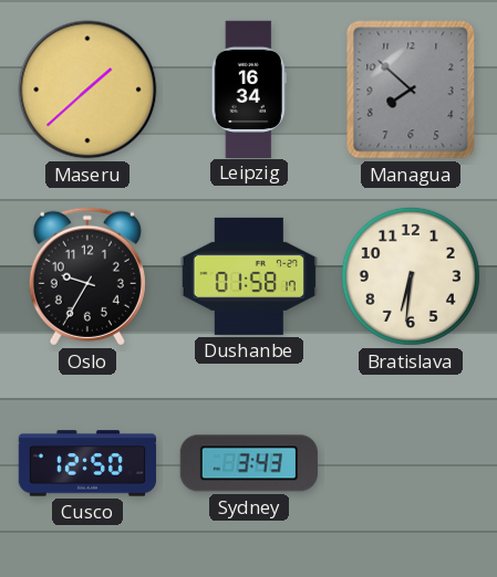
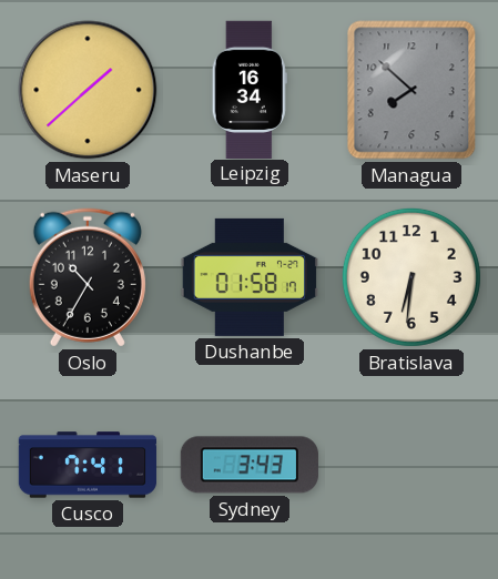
Oslo: 9:35 -> 10:35 (88, 277)
Cusco: 12:50 -> 7:41 (88, 465)
